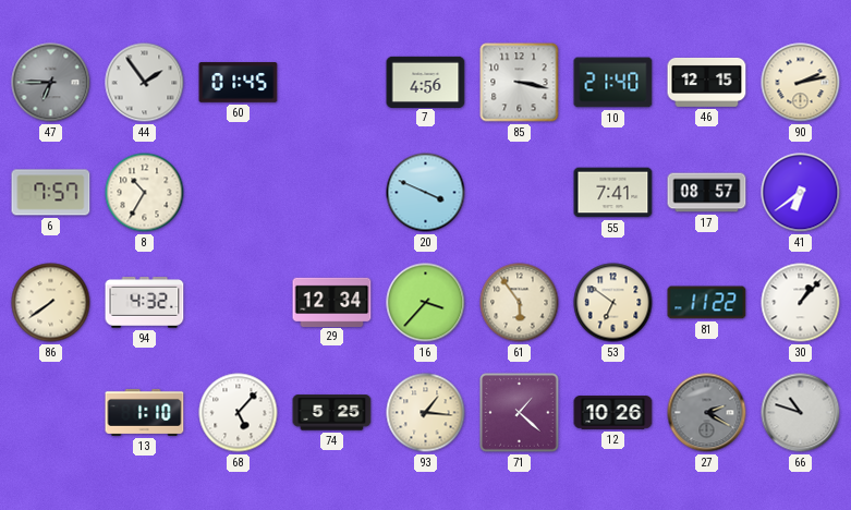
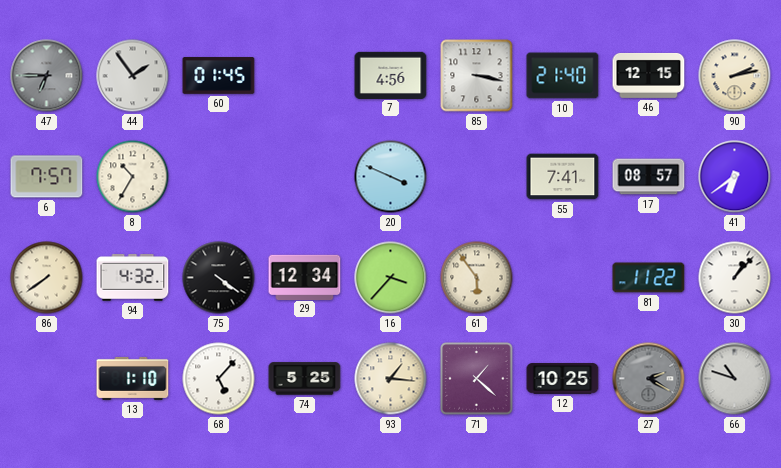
75: none -> 4:21 (219, 278)
53: 6:51 -> none (613, 303)
12: 10:26 -> 10:25 (563, 379)
